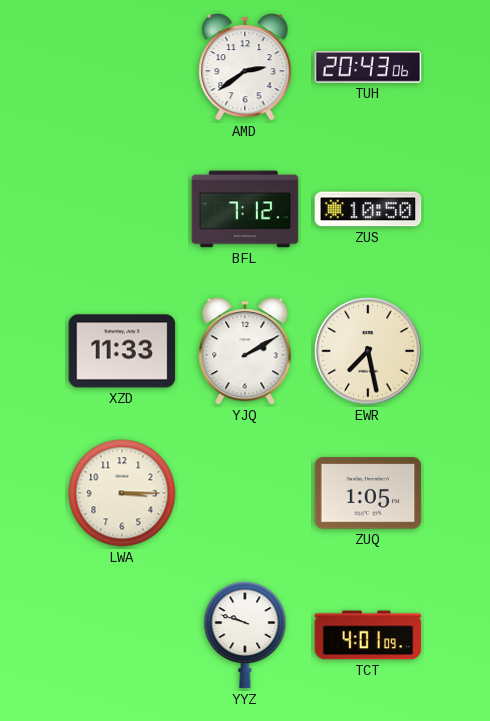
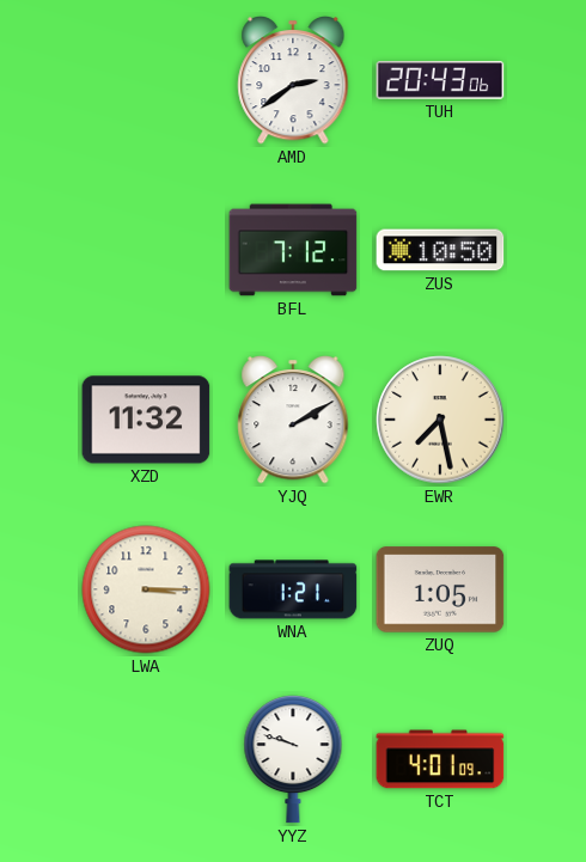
XZD: 11:33 -> 11:32 (146, 420)
WNA: none -> 1:21 (293, 589)
